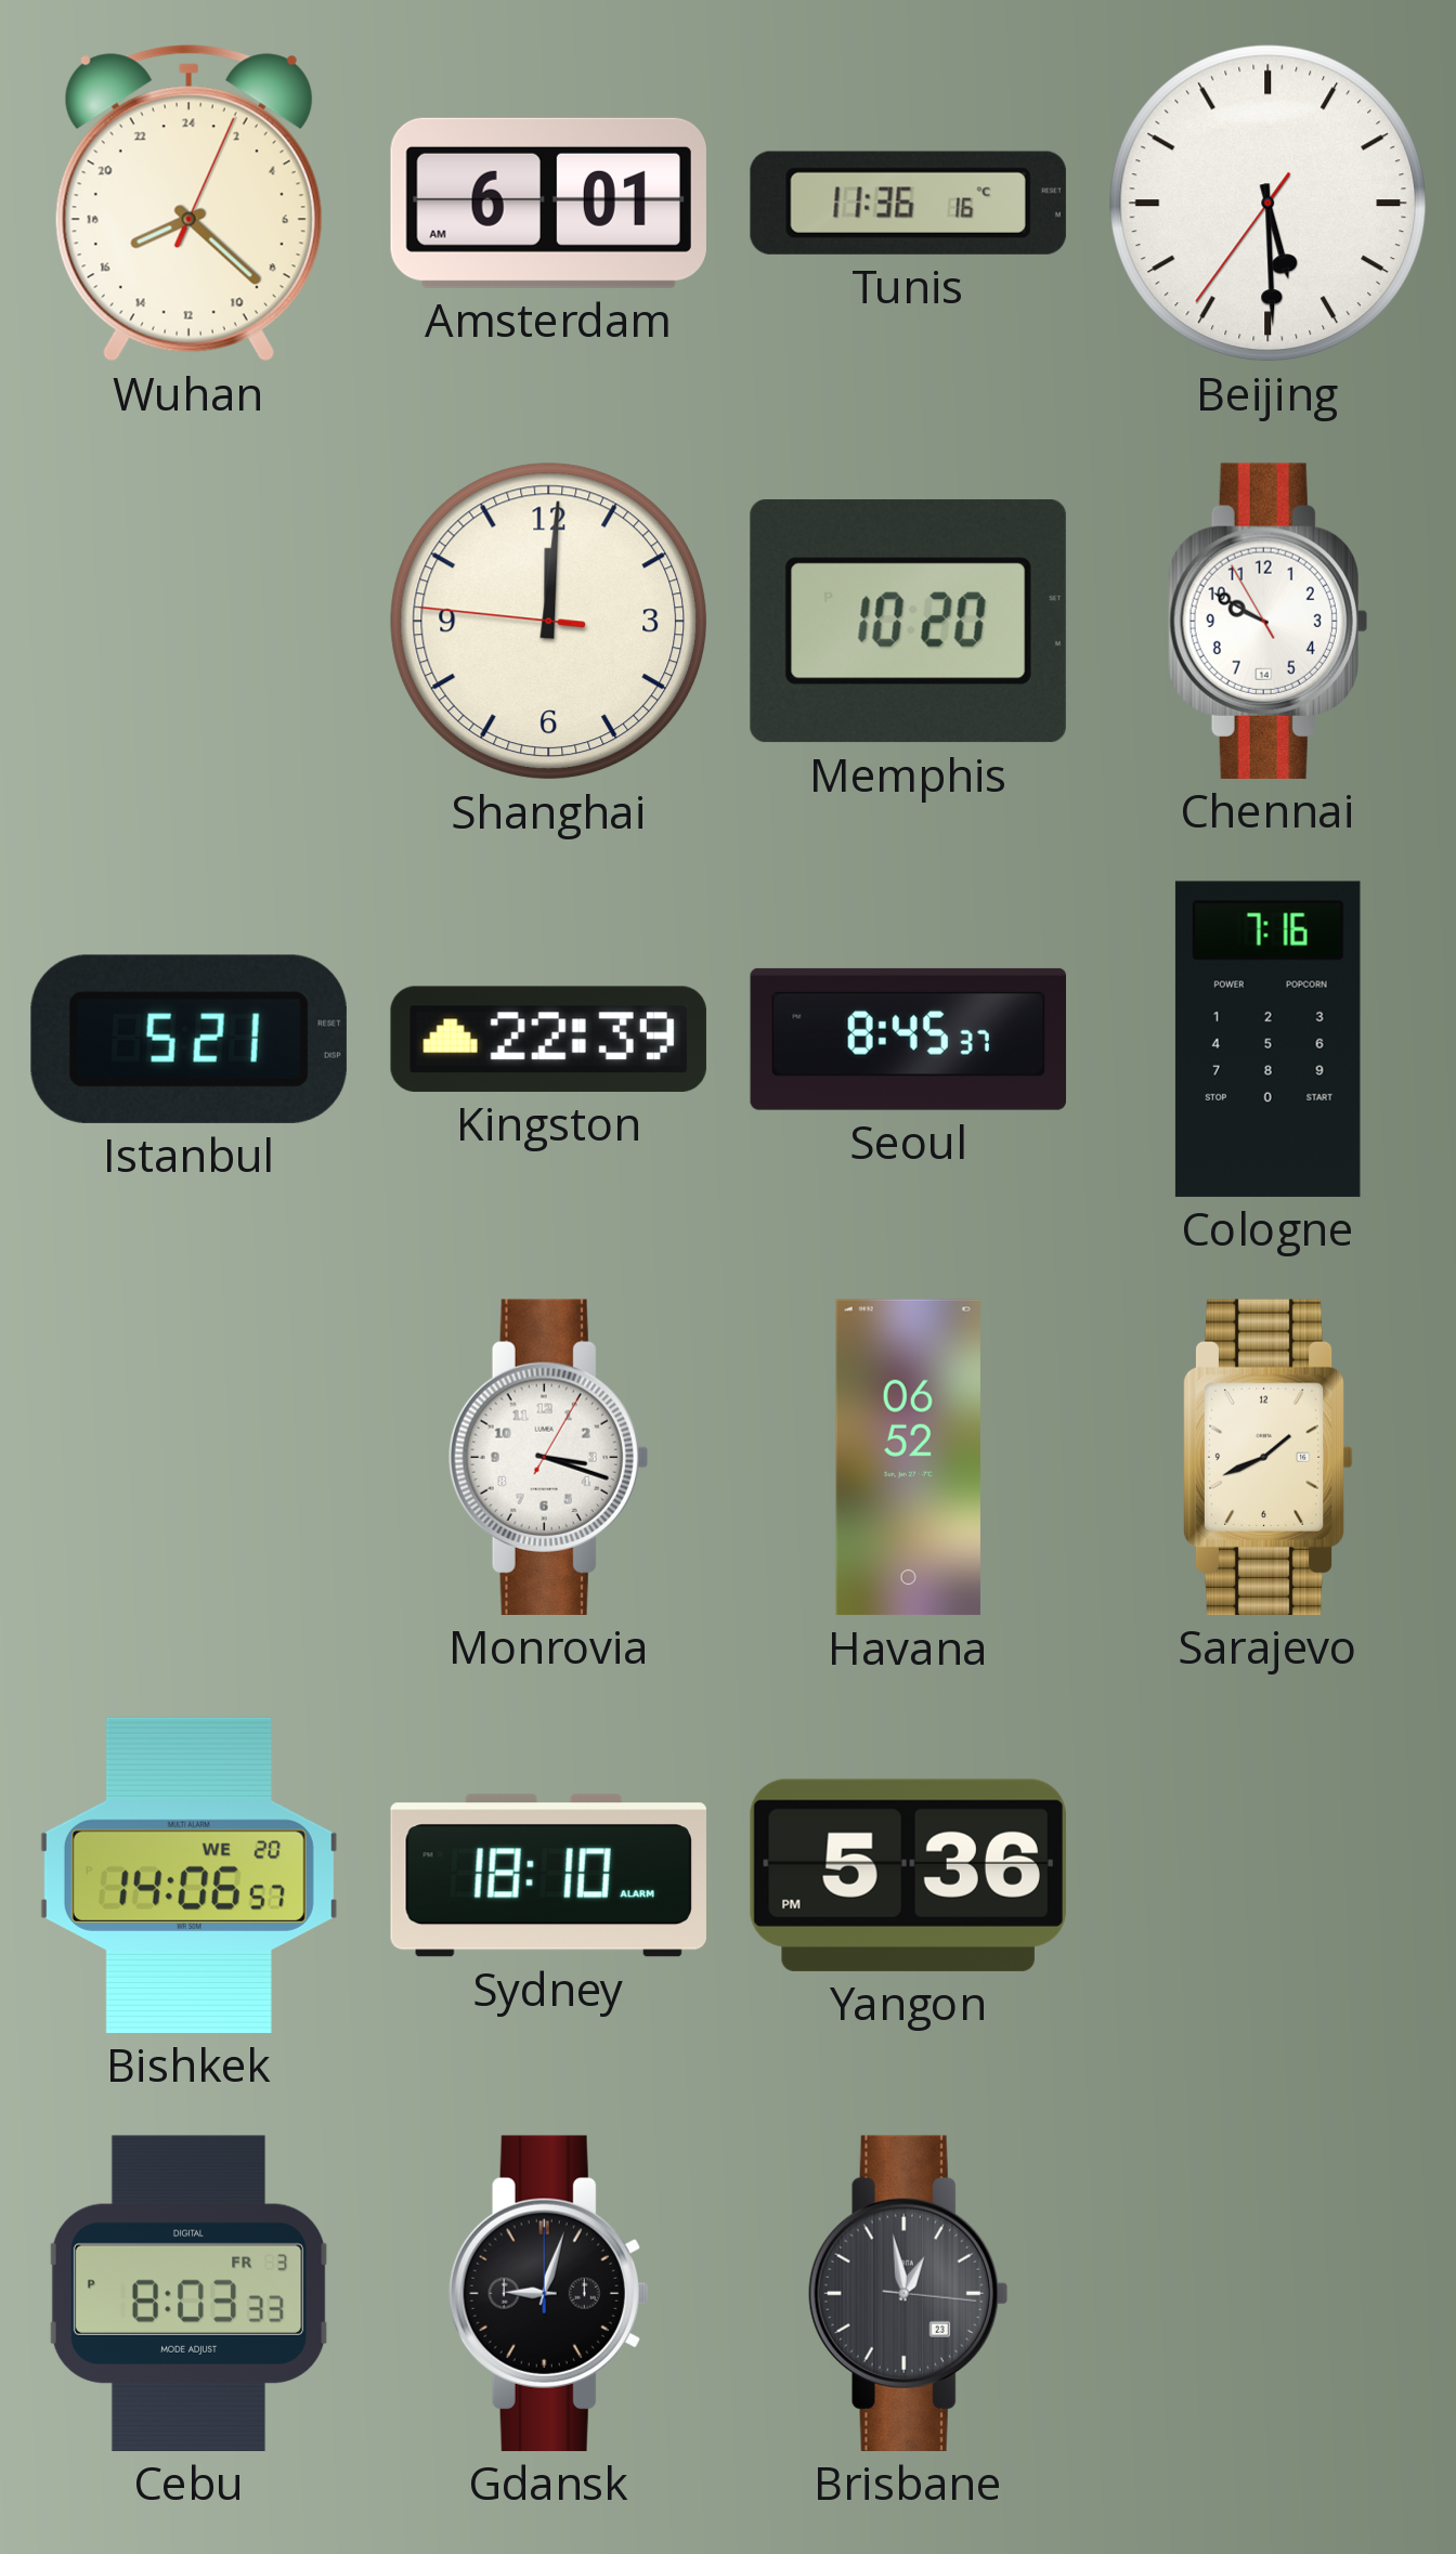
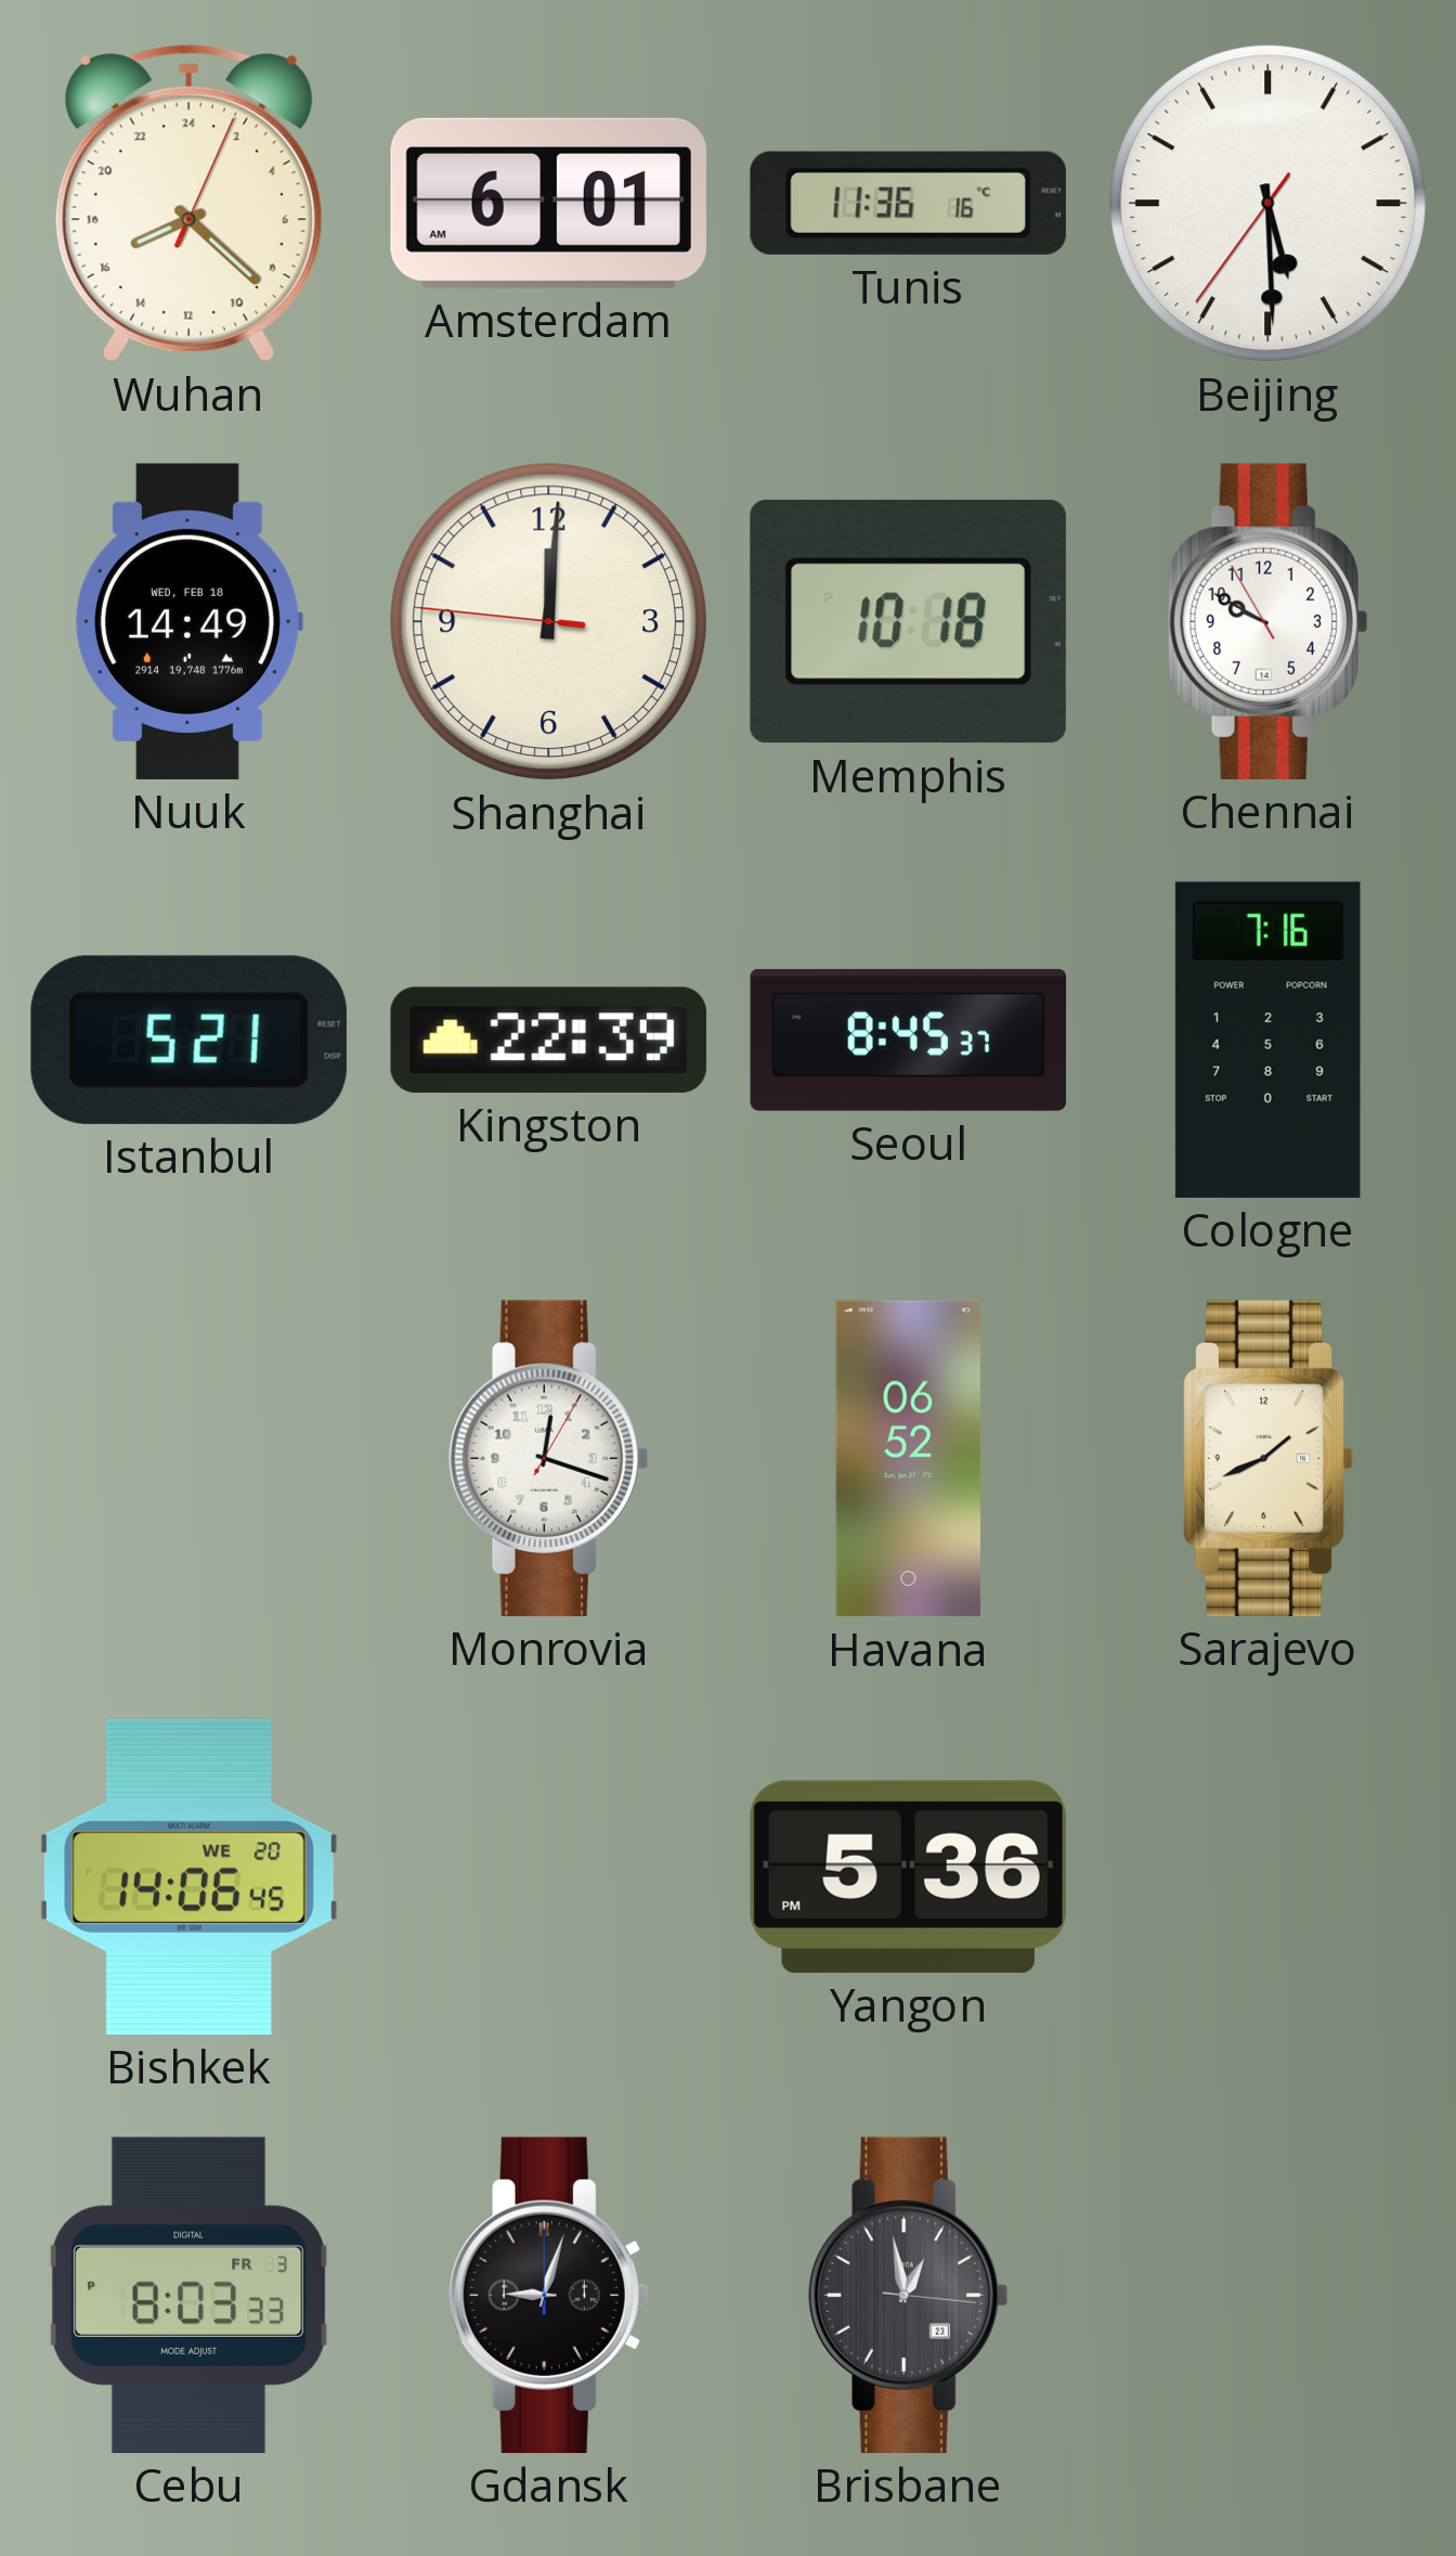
Nuuk: none -> 14:49 (188, 621)
Memphis: 10:20 -> 10:18 (908, 622)
Monrovia: 3:18 -> 12:18 (548, 1458)
Bishkek: 14:06:57 -> 14:06:45 (188, 1876)
Sydney: 18:10 -> none (548, 1876)
